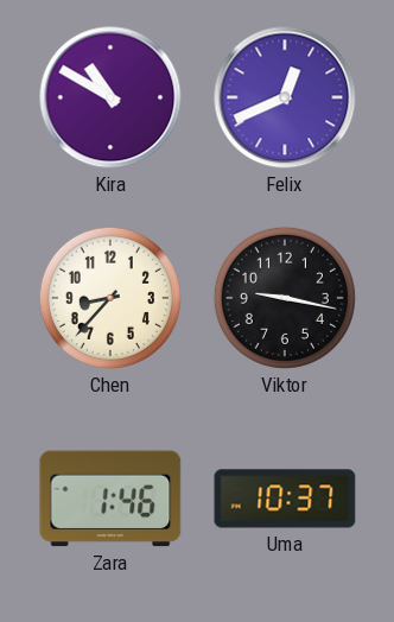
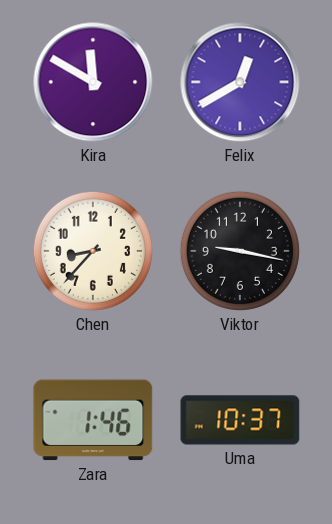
Kira: 10:50 -> 11:50 (93, 82)
Felix: 12:41 -> 12:40 (240, 82)
